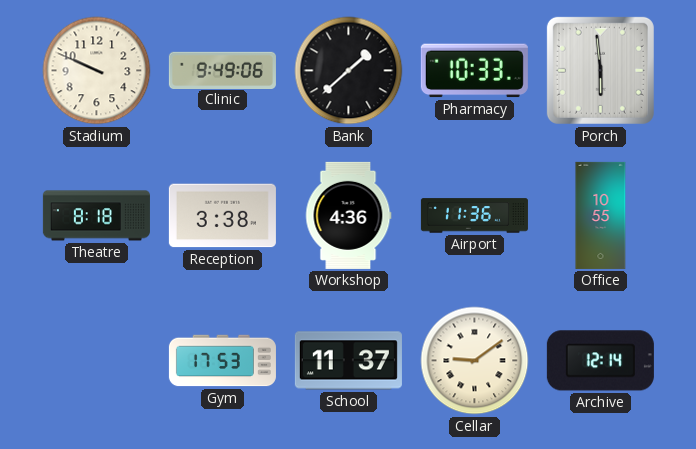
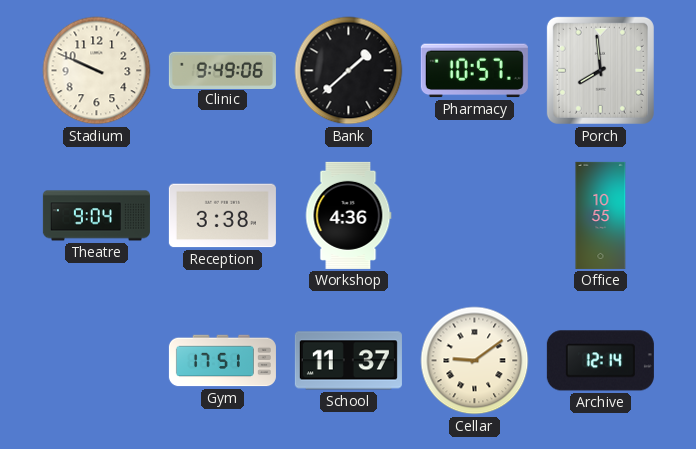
Pharmacy: 10:33 -> 10:57 (474, 71)
Porch: 5:59 -> 7:59 (600, 70)
Theatre: 8:18 -> 9:04 (96, 216)
Airport: 11:36 -> none (474, 216)
Gym: 17:53 -> 17:51 (222, 361)
